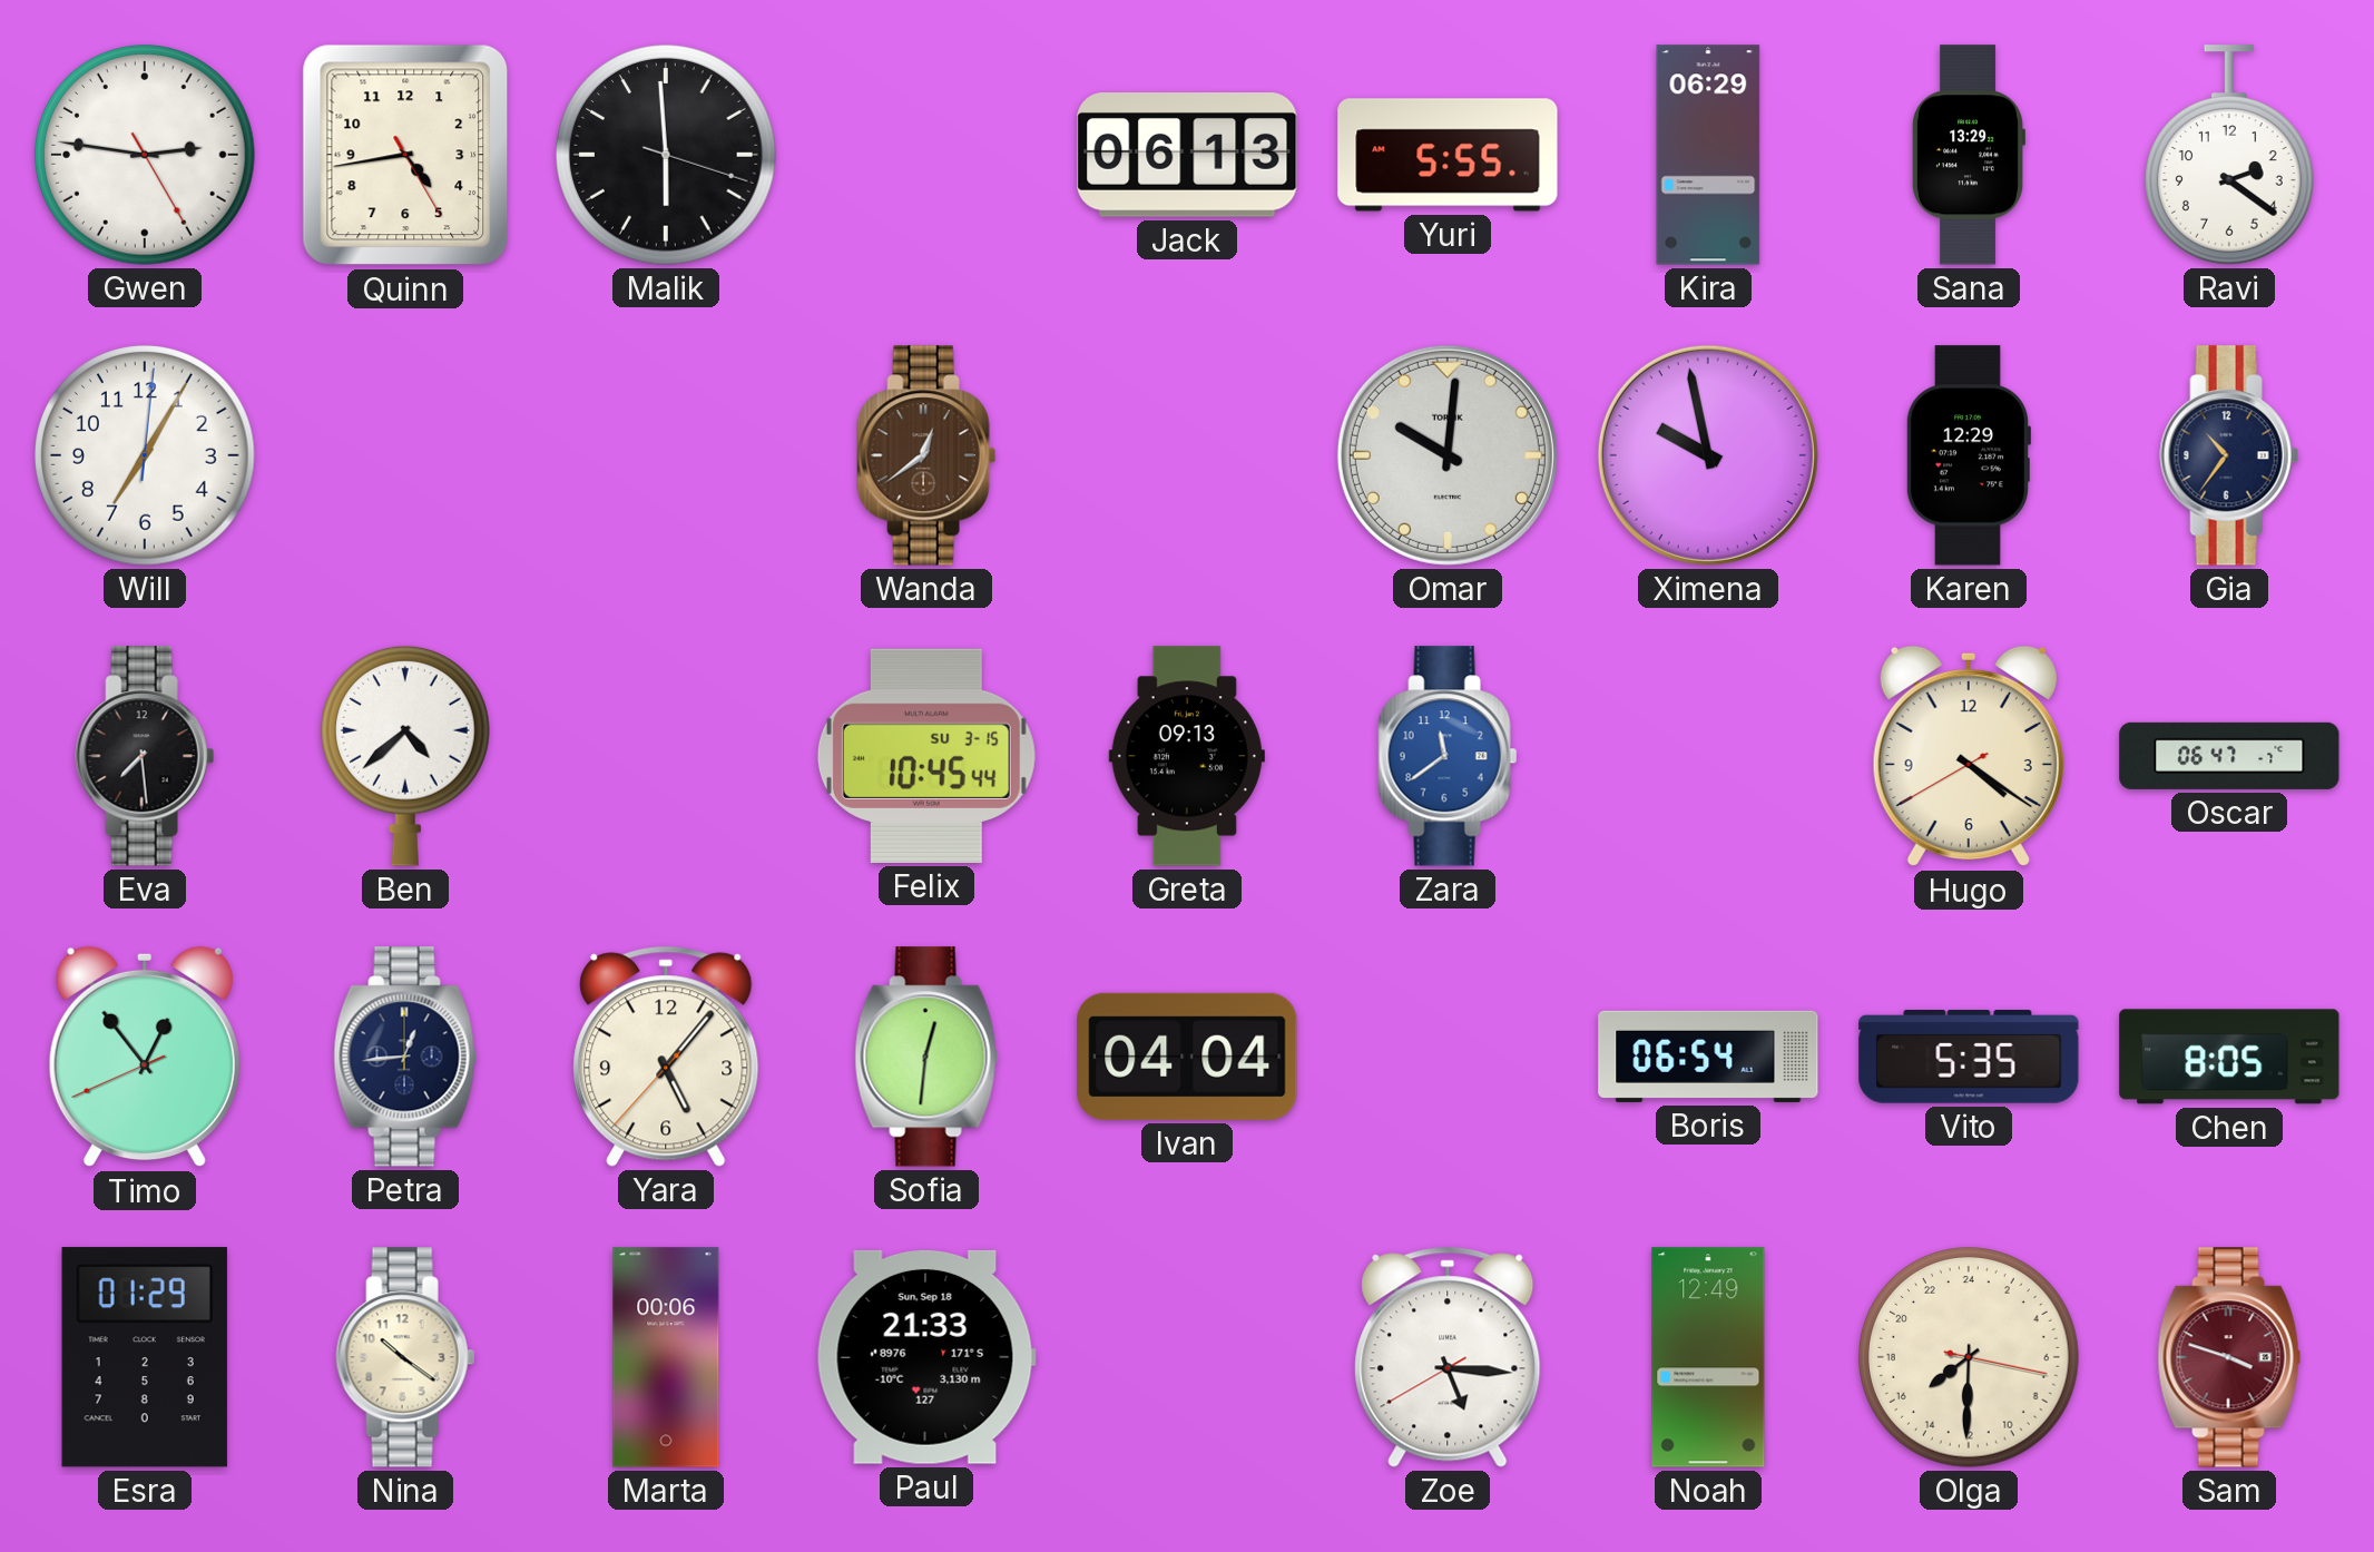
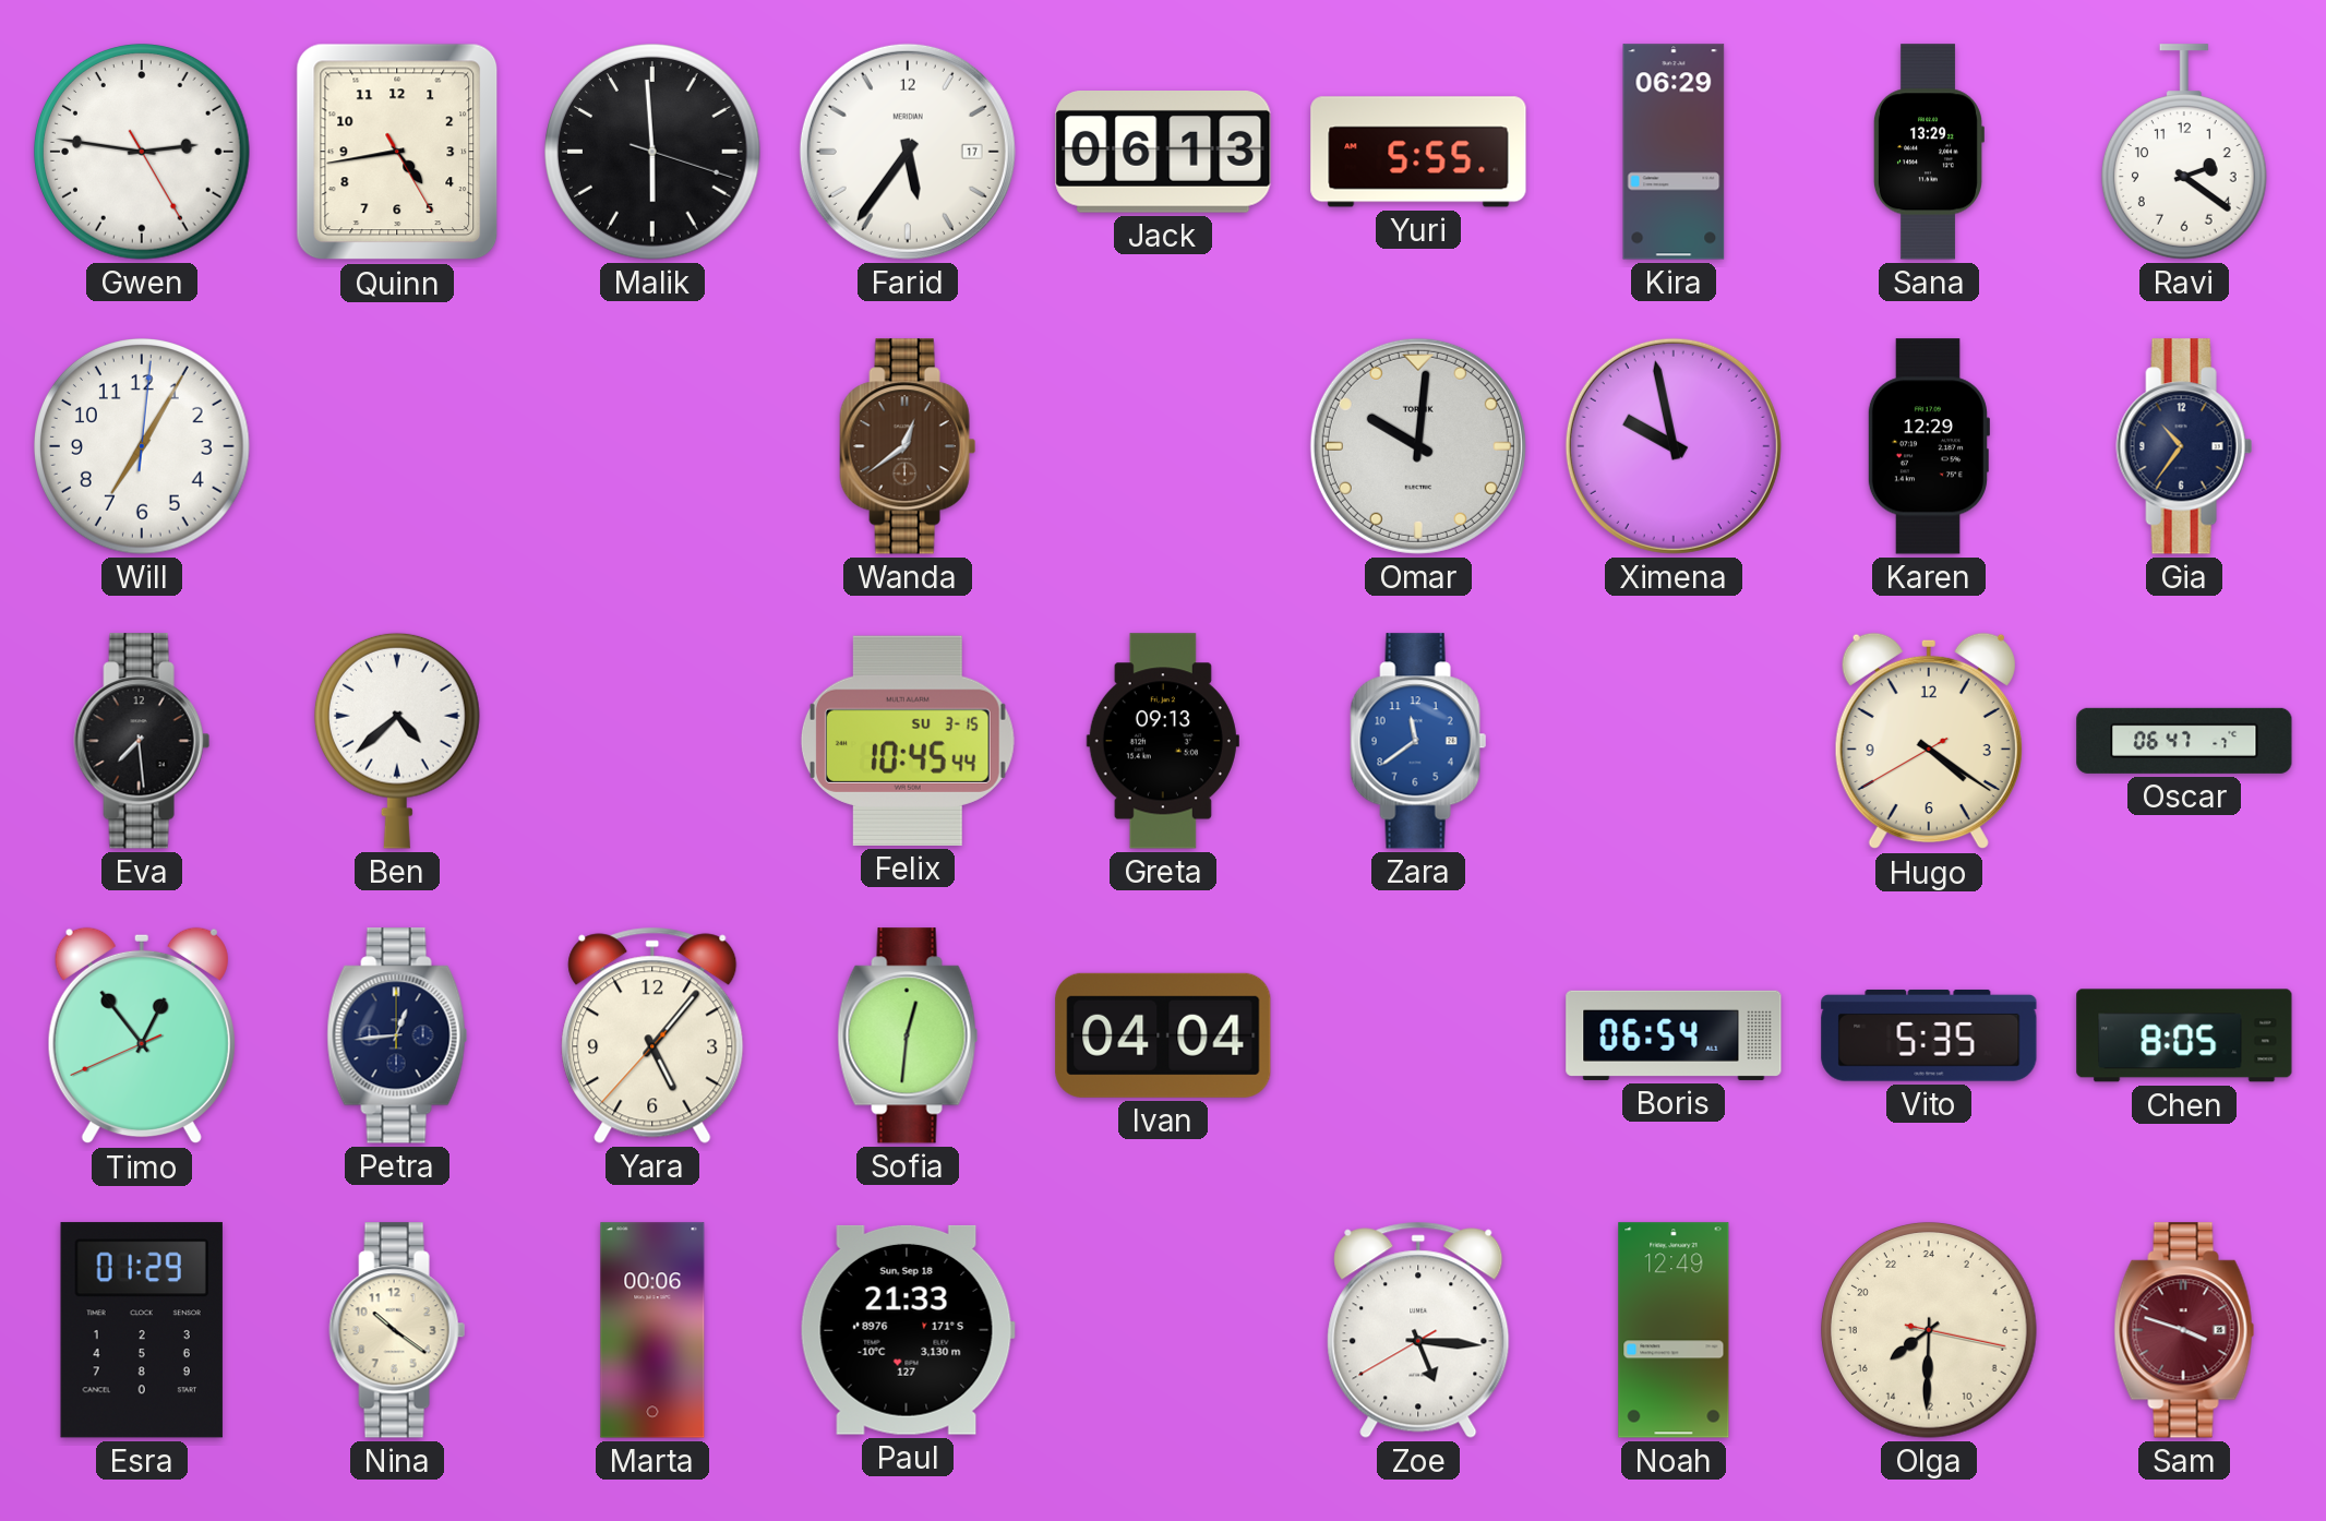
Farid: none -> 5:36 (908, 152)
